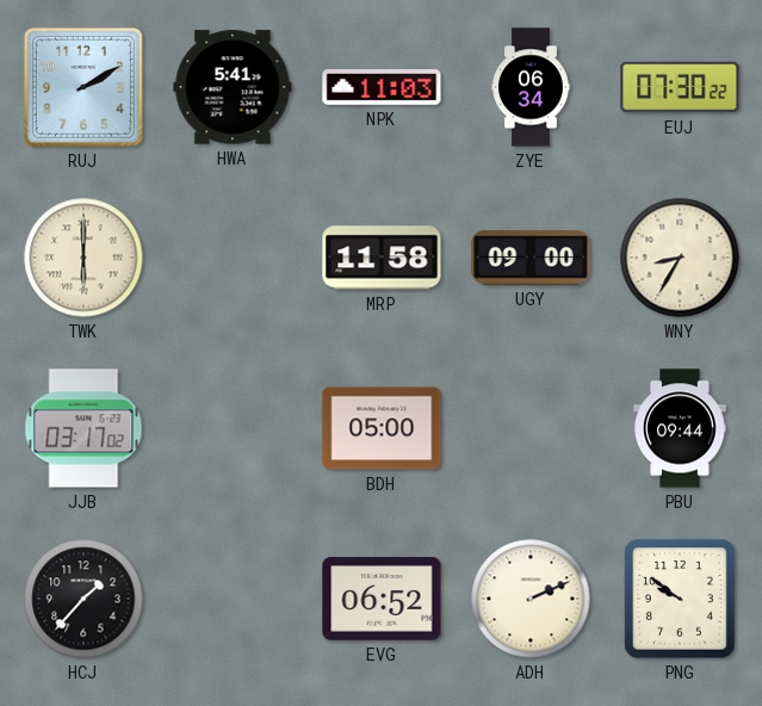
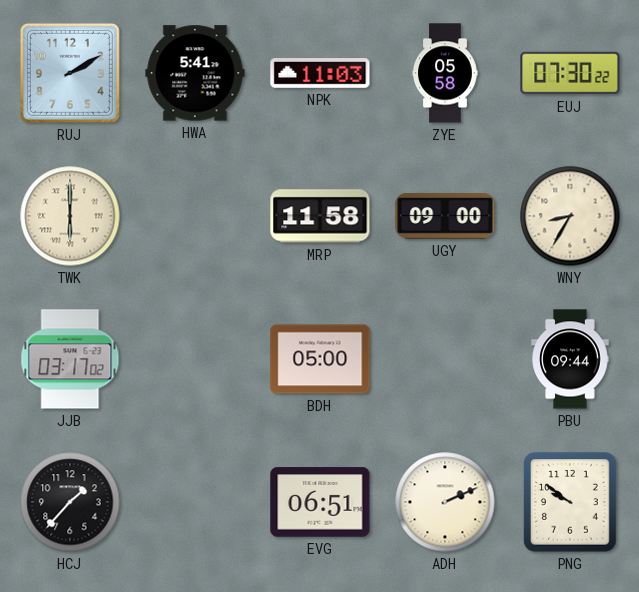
ZYE: 06:34 -> 05:58 (445, 73)
EVG: 06:52 -> 06:51 (320, 502)
